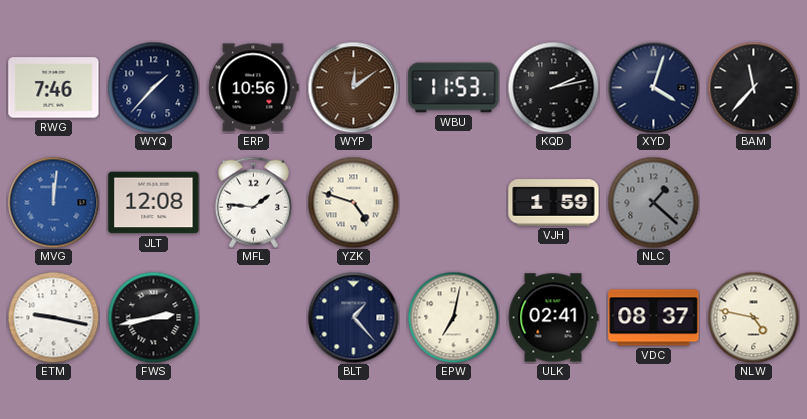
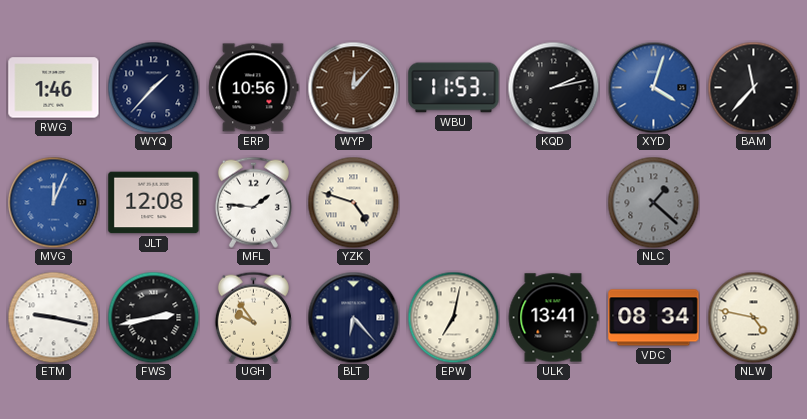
RWG: 7:46 -> 1:46 (54, 88)
WYP: 12:09 -> 12:07 (353, 87)
XYD dial: navy -> blue (653, 87)
MVG: 12:01 -> 12:04 (53, 202)
VJH: 1:59 -> none (554, 203)
UGH: none -> 9:54 (253, 317)
BLT: 1:23 -> 6:23 (353, 317)
ULK: 02:41 -> 13:41 (553, 318)
VDC: 08:37 -> 08:34 (654, 318)
